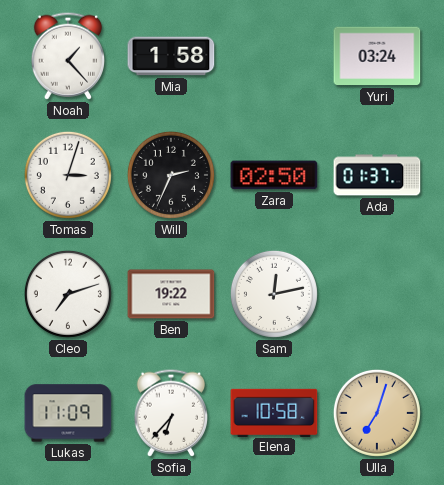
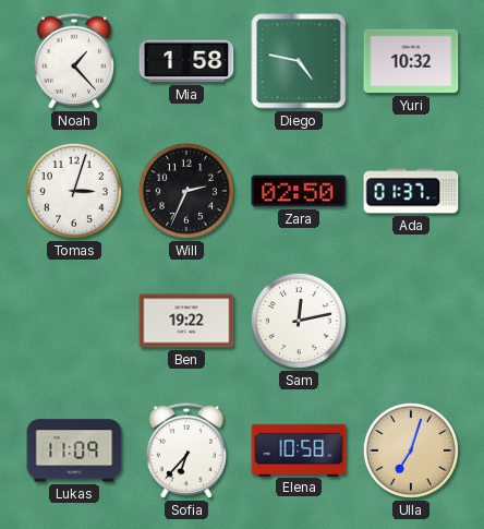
Diego: none -> 4:47 (299, 61)
Yuri: 03:24 -> 10:32 (411, 61)
Cleo: 7:12 -> none (68, 294)
